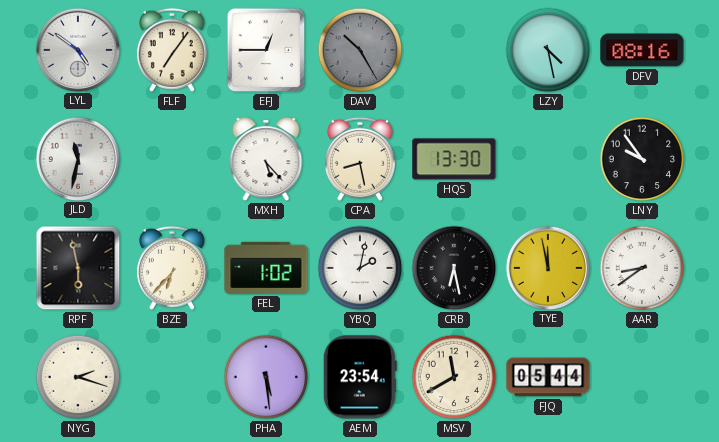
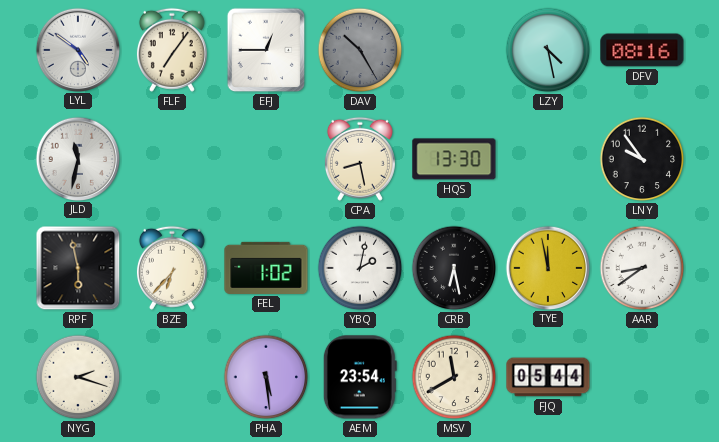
MXH: 5:23 -> none (266, 160)
